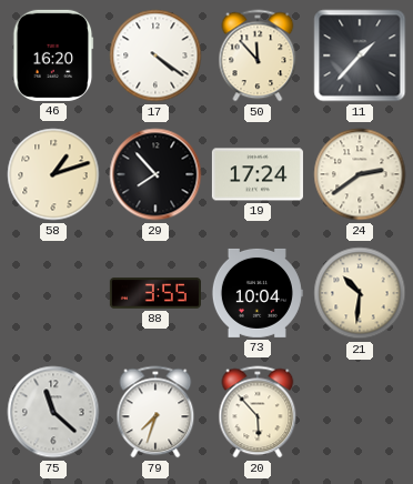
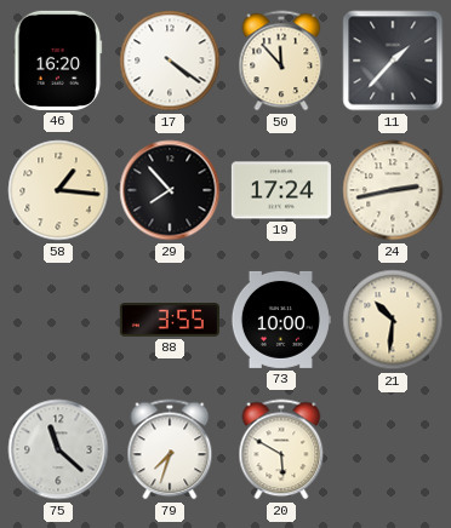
58: 1:12 -> 1:16 (58, 190)
24: 2:39 -> 2:43 (393, 190)
73: 10:04 -> 10:00 (280, 320)
20: 5:53 -> 5:50 (281, 449)
